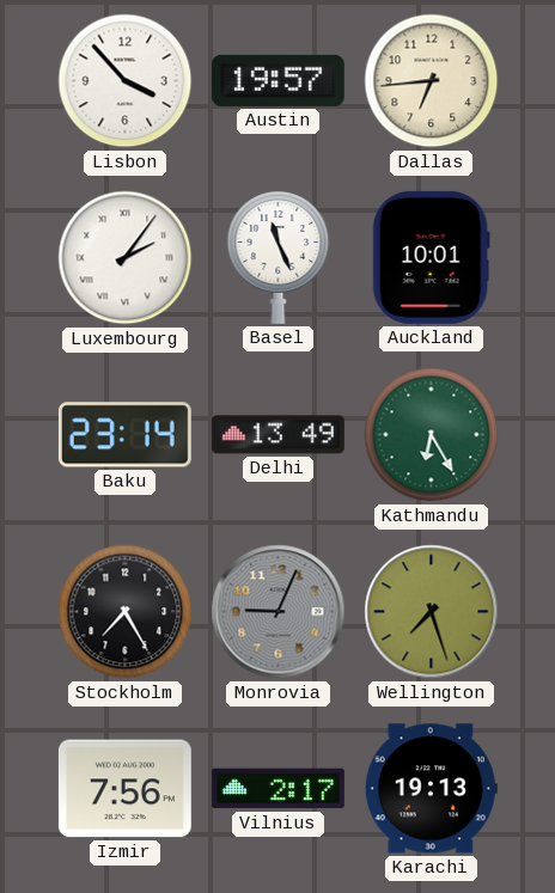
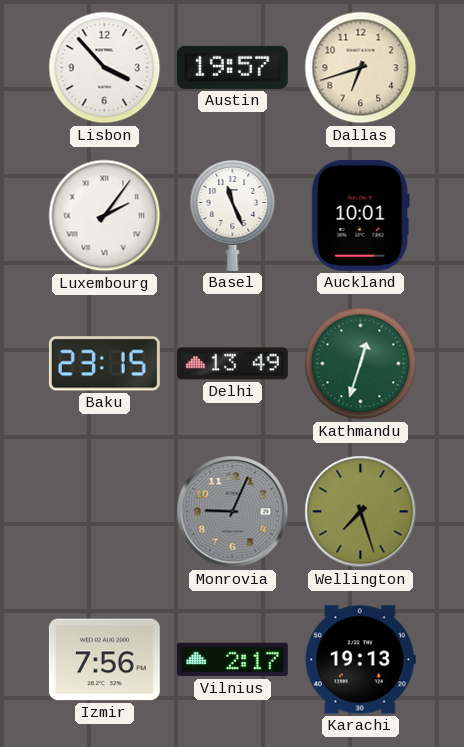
Dallas: 6:44 -> 6:42 (361, 68)
Baku: 23:14 -> 23:15 (104, 364)
Kathmandu: 6:25 -> 12:33 (361, 364)
Stockholm: 7:25 -> none (126, 612)
